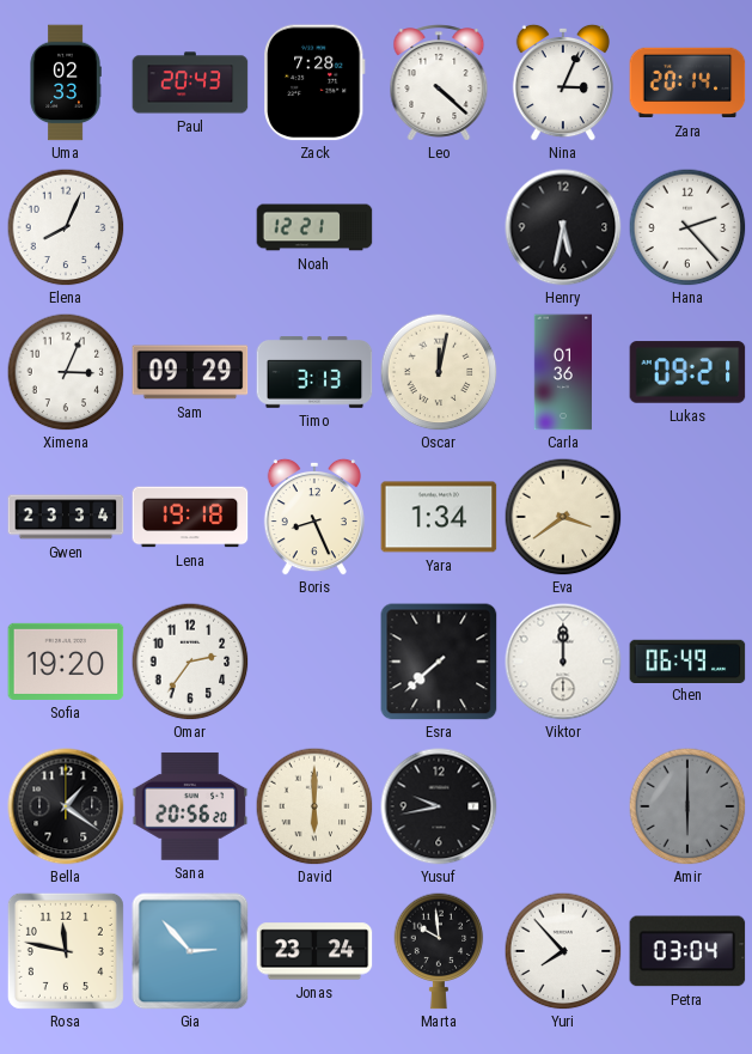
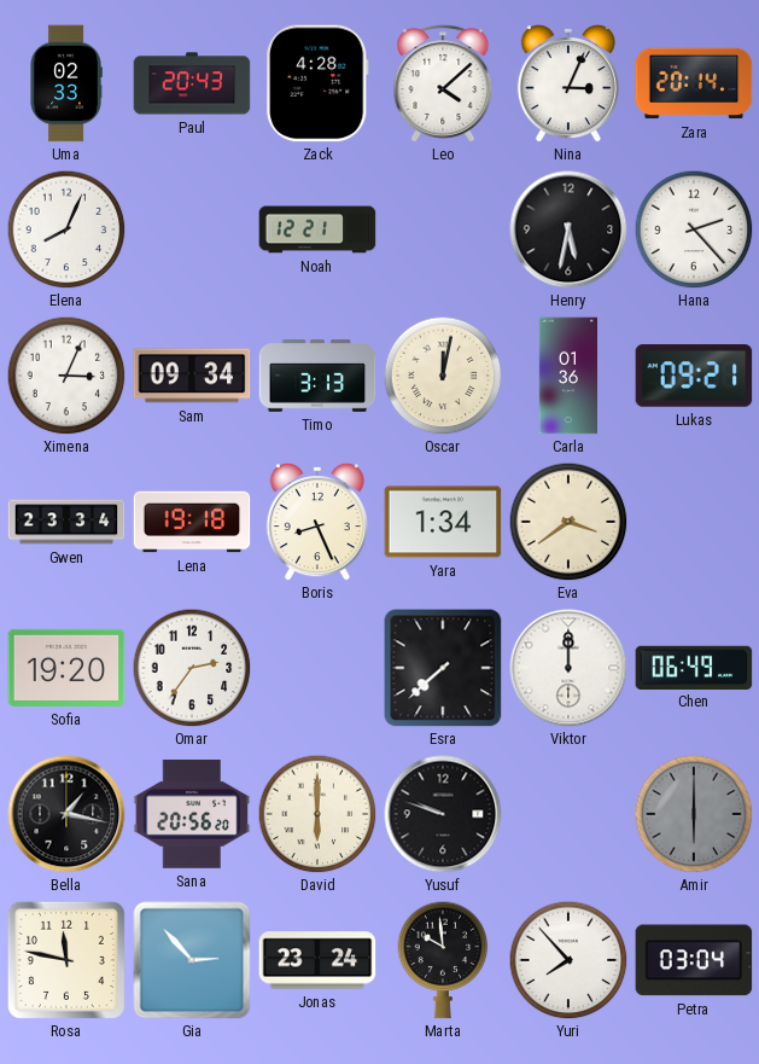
Zack: 7:28 -> 4:28 (317, 83)
Leo: 4:22 -> 4:08 (443, 83)
Sam: 09:29 -> 09:34 (192, 376)
Bella: 1:21 -> 1:17 (66, 814)
Yusuf: 9:43 -> 9:48 (443, 814)
